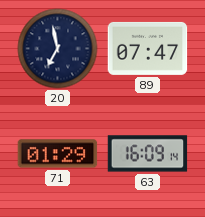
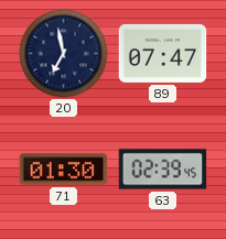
71: 01:29 -> 01:30 (64, 170)
63: 16:09 -> 02:39 (163, 170)
